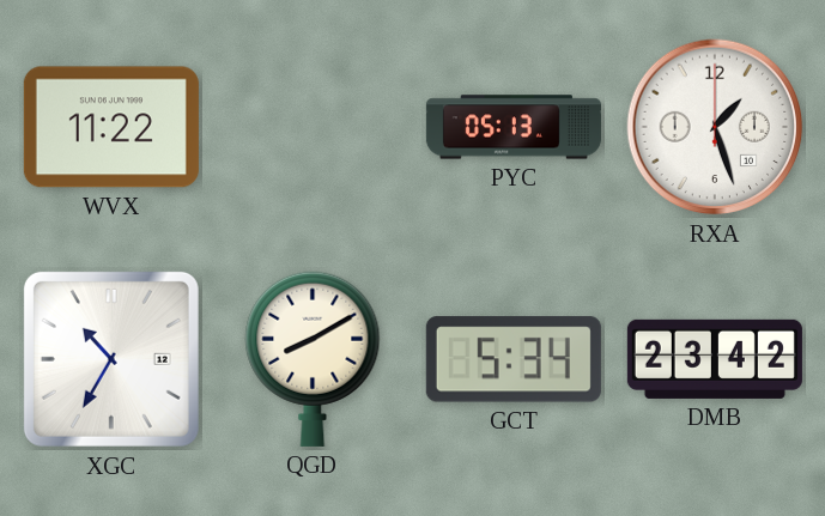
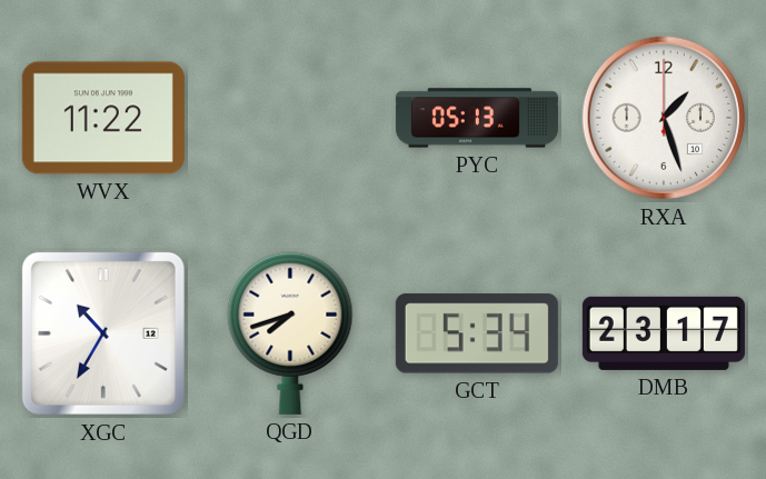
QGD: 8:10 -> 7:42 (290, 333)
DMB: 23:42 -> 23:17 (664, 333)
